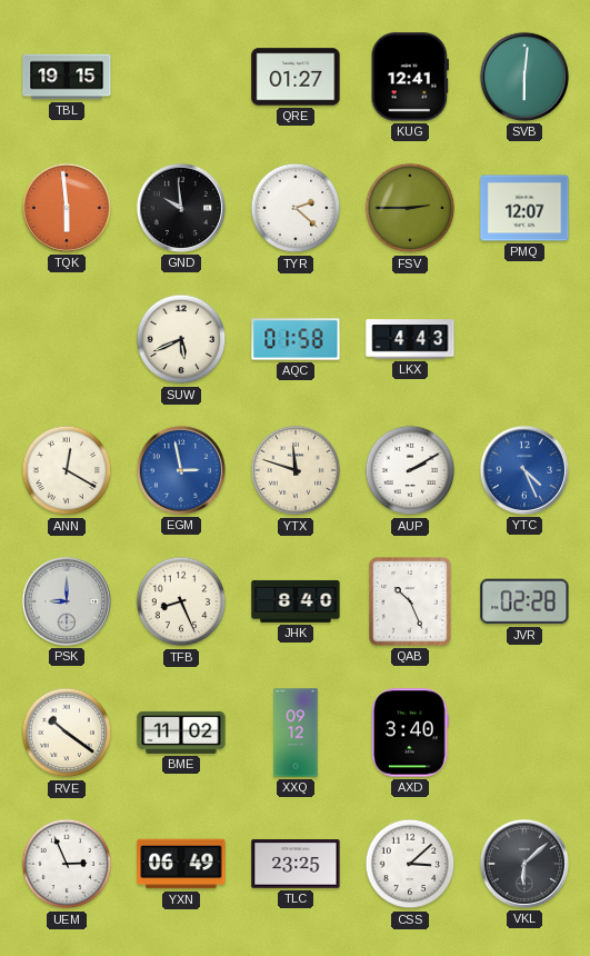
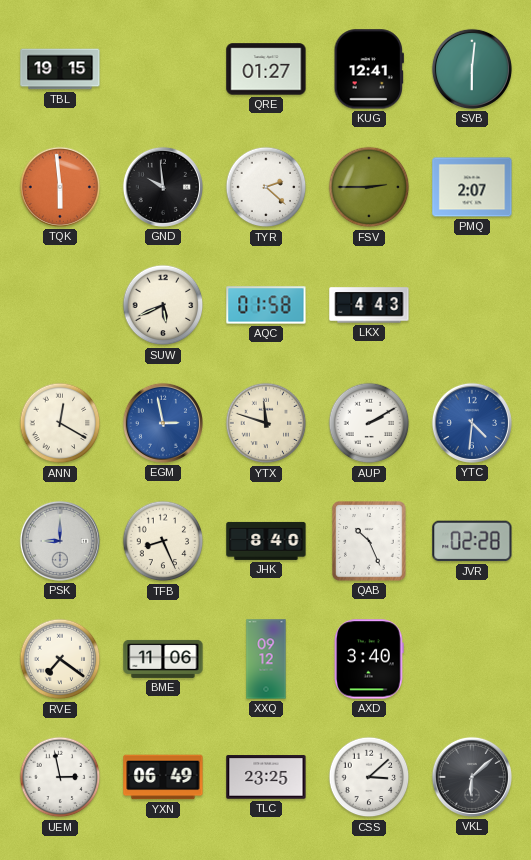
PMQ: 12:07 -> 2:07 (472, 187)
YTC: 4:26 -> 4:31 (472, 423)
RVE: 10:21 -> 7:21 (60, 659)
BME: 11:02 -> 11:06 (163, 659)
UEM: 2:56 -> 2:58 (60, 777)
